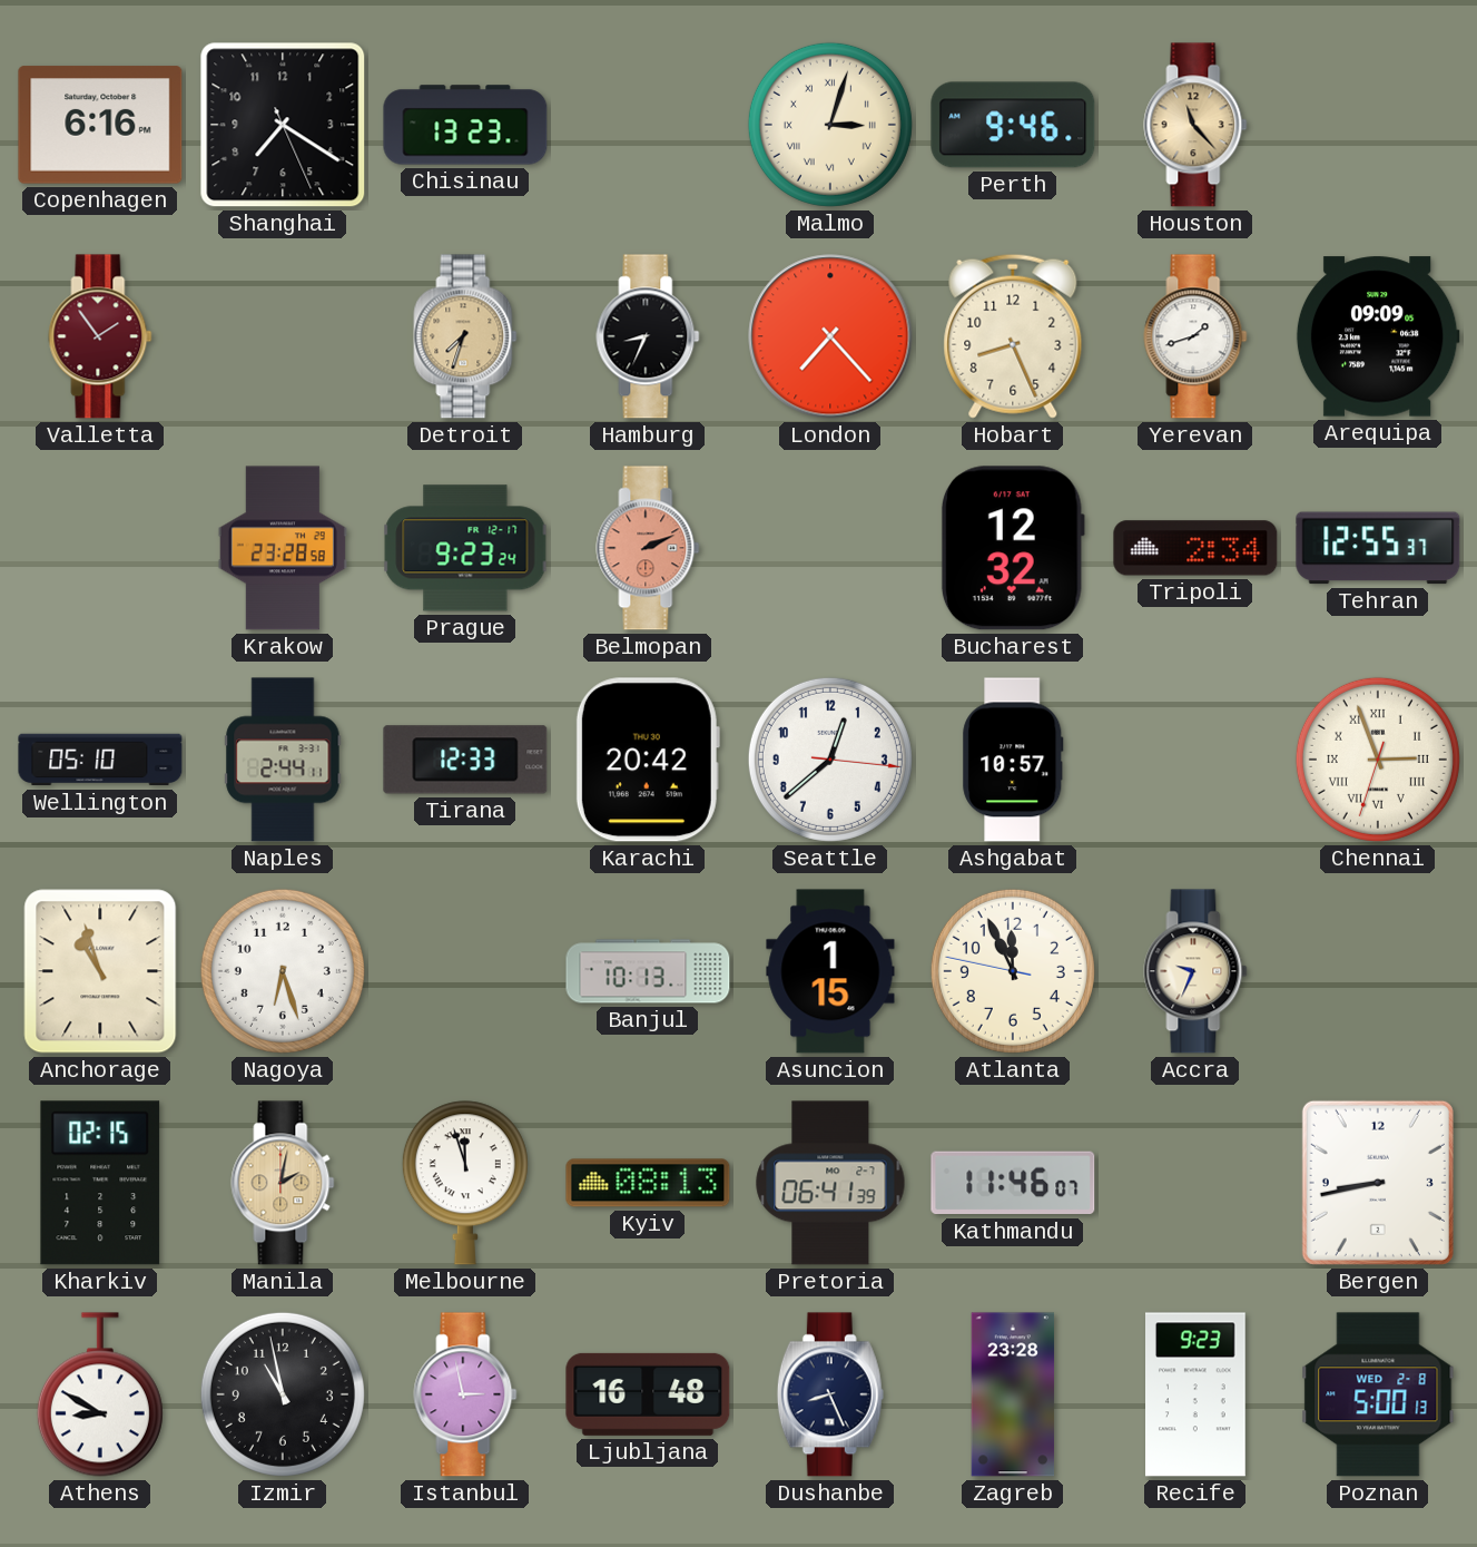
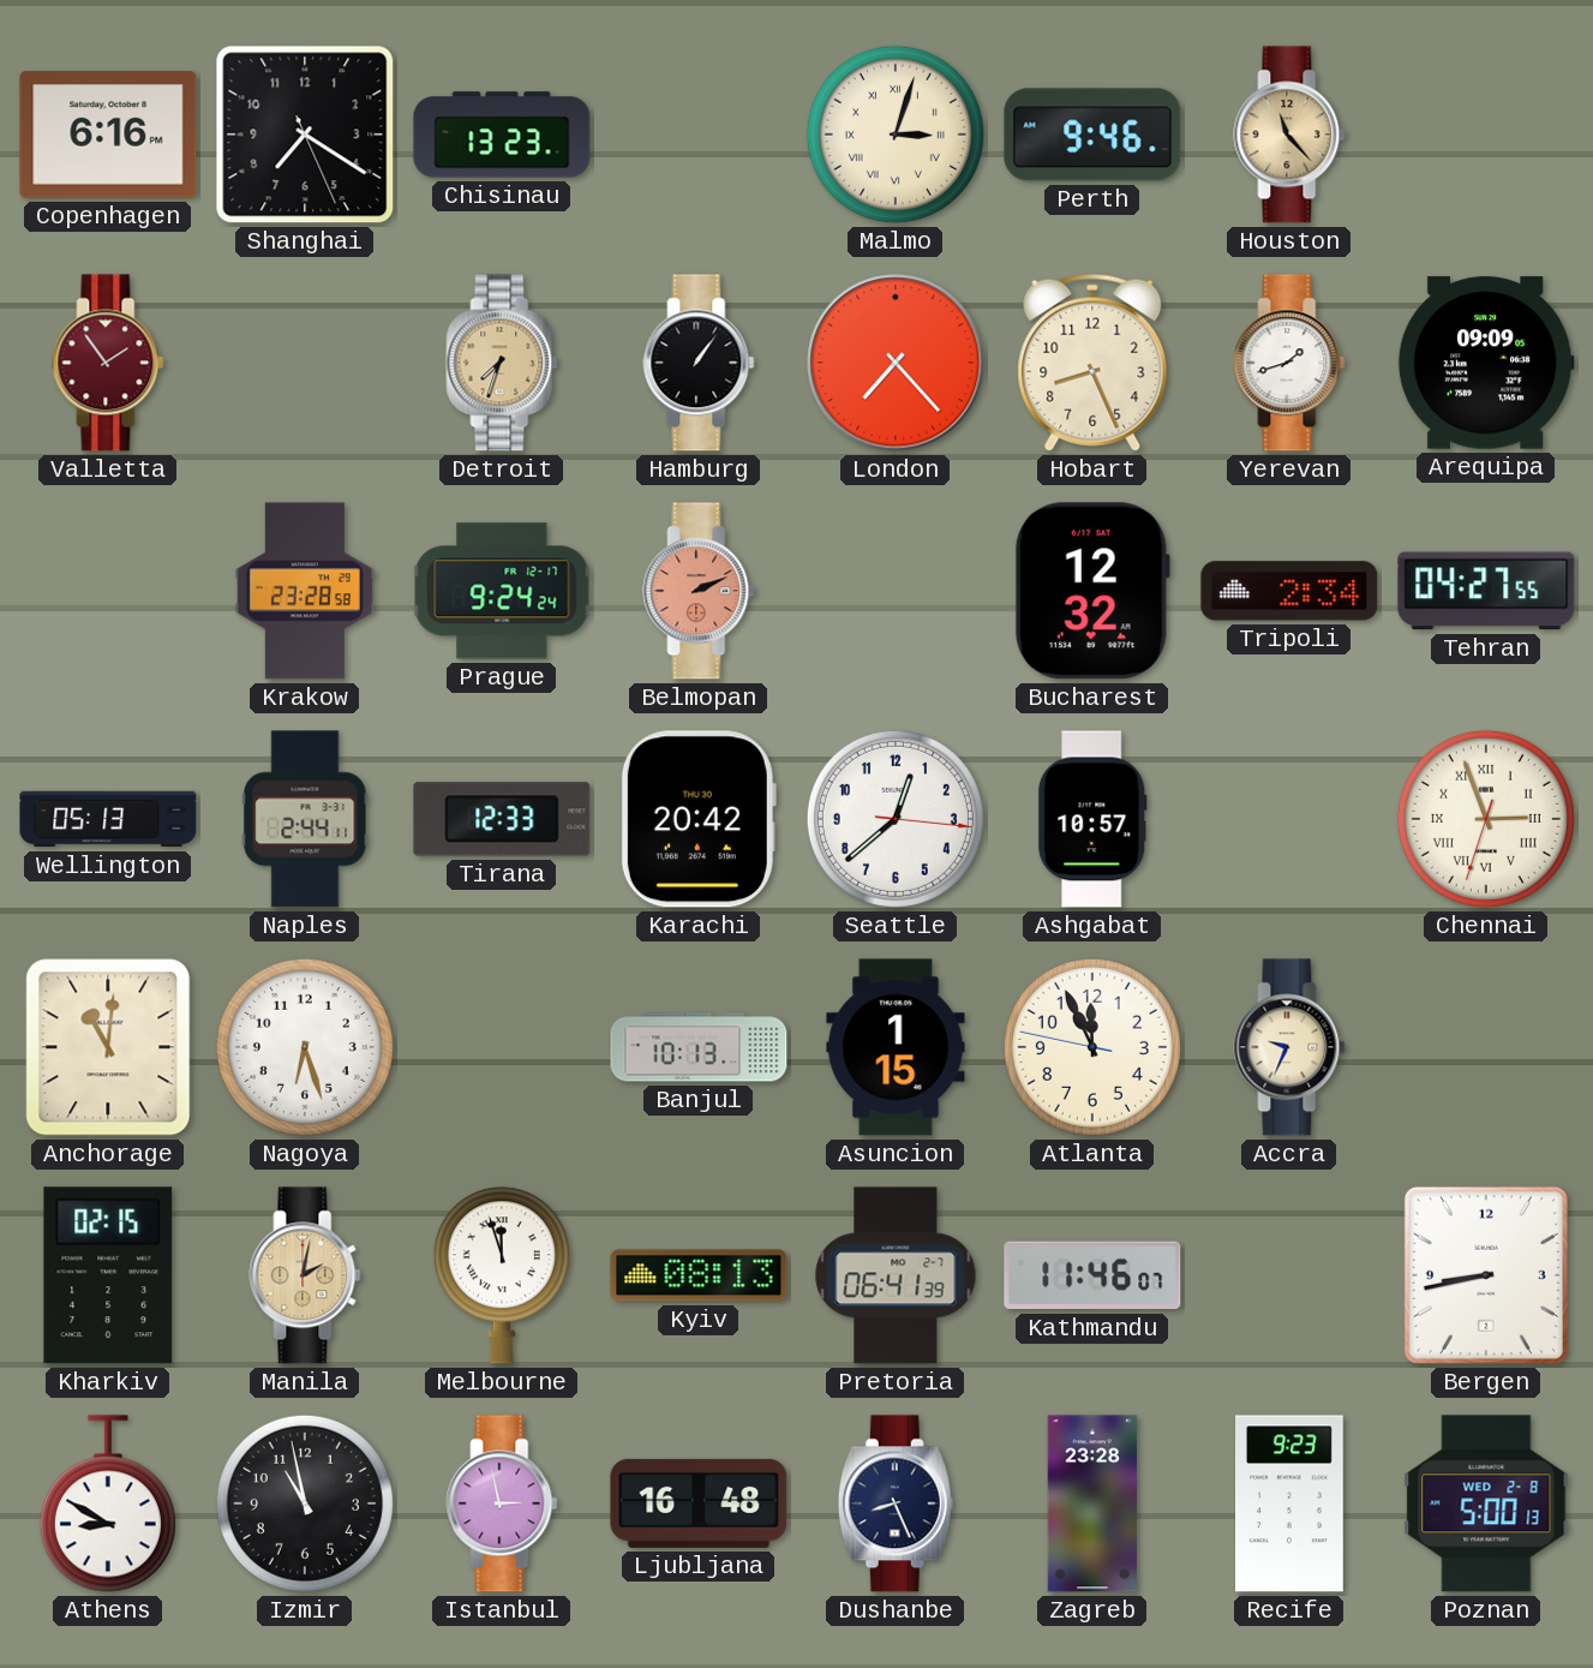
Hamburg: 8:34 -> 1:06 (699, 363)
Prague: 9:23 -> 9:24 (502, 591)
Tehran: 12:55 -> 04:27 (1486, 591)
Wellington: 05:10 -> 05:13 (108, 819)
Anchorage: 10:57 -> 11:01 (108, 1047)
